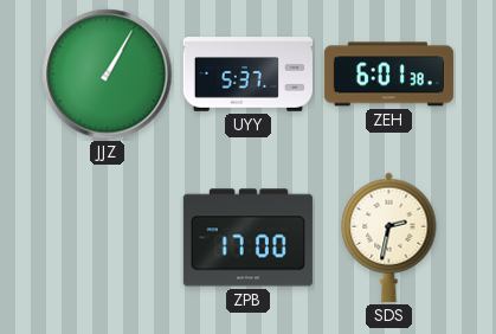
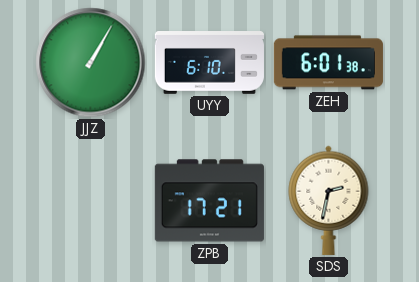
UYY: 5:37 -> 6:10 (209, 63)
ZPB: 17:00 -> 17:21 (209, 201)
